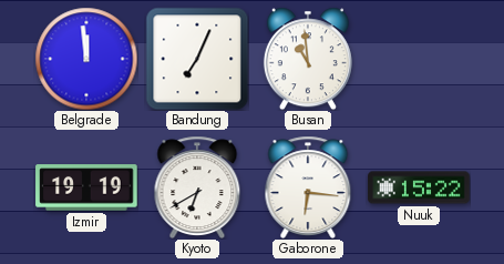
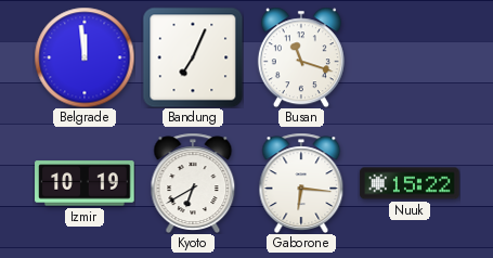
Busan: 10:59 -> 11:18 (301, 57)
Izmir: 19:19 -> 10:19 (85, 183)
